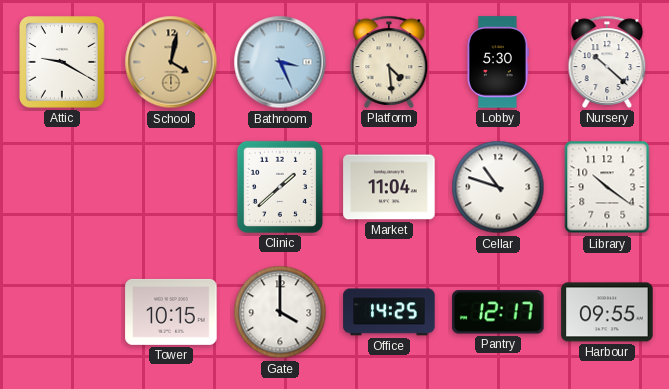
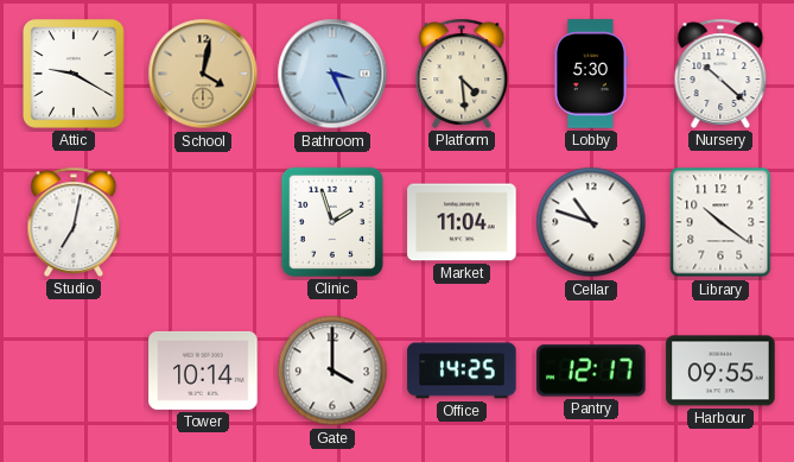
Studio: none -> 7:02 (74, 222)
Clinic: 1:38 -> 1:57 (332, 222)
Tower: 10:15 -> 10:14 (203, 371)
